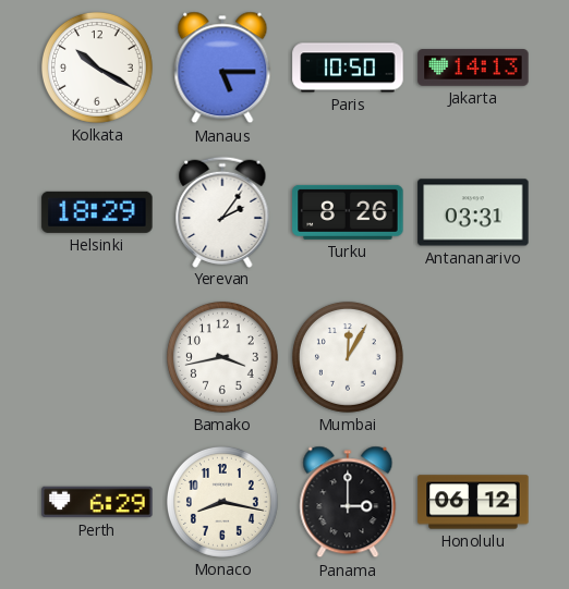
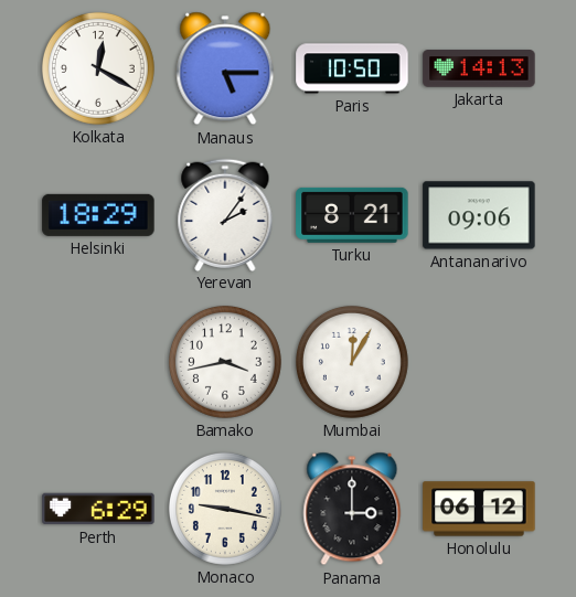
Kolkata: 10:20 -> 12:20 (98, 68)
Turku: 8:26 -> 8:21 (352, 215)
Antananarivo: 03:31 -> 09:06 (479, 215)
Monaco: 8:17 -> 9:17 (225, 509)
